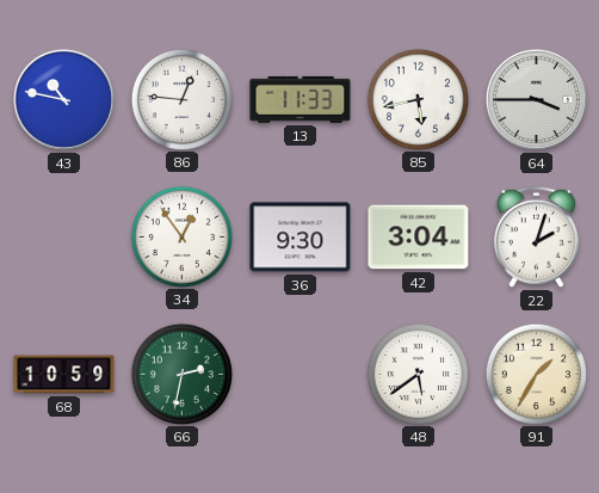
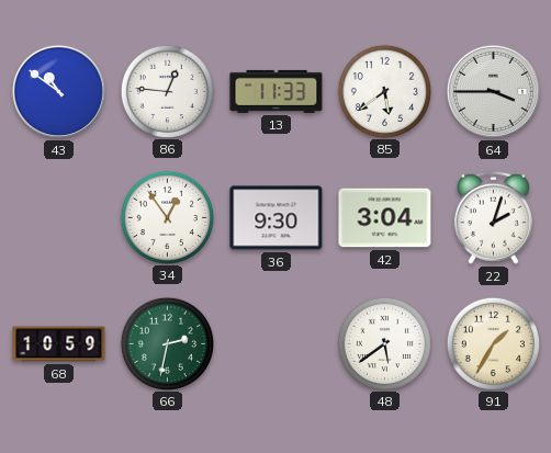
43: 10:47 -> 10:51 (58, 91)
85: 5:43 -> 5:39 (384, 91)
